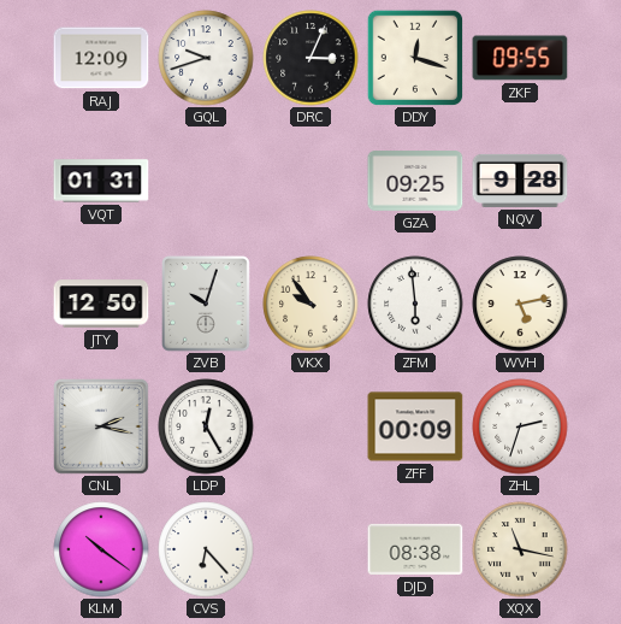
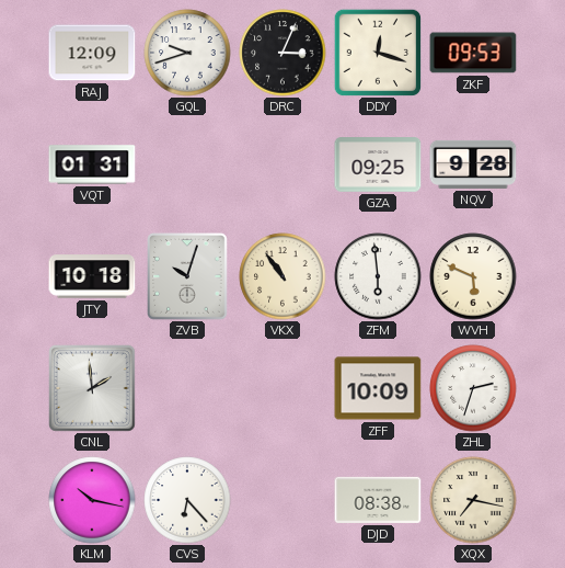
ZKF: 09:55 -> 09:53 (473, 53)
JTY: 12:50 -> 10:18 (92, 276)
VKX: 9:54 -> 10:54 (282, 276)
WVH: 5:13 -> 5:49 (473, 276)
CNL: 2:17 -> 1:59 (93, 389)
LDP: 12:25 -> none (206, 426)
ZFF: 00:09 -> 10:09 (378, 388)
KLM: 10:21 -> 10:17 (92, 500)
XQX: 11:17 -> 7:17 (473, 500)
